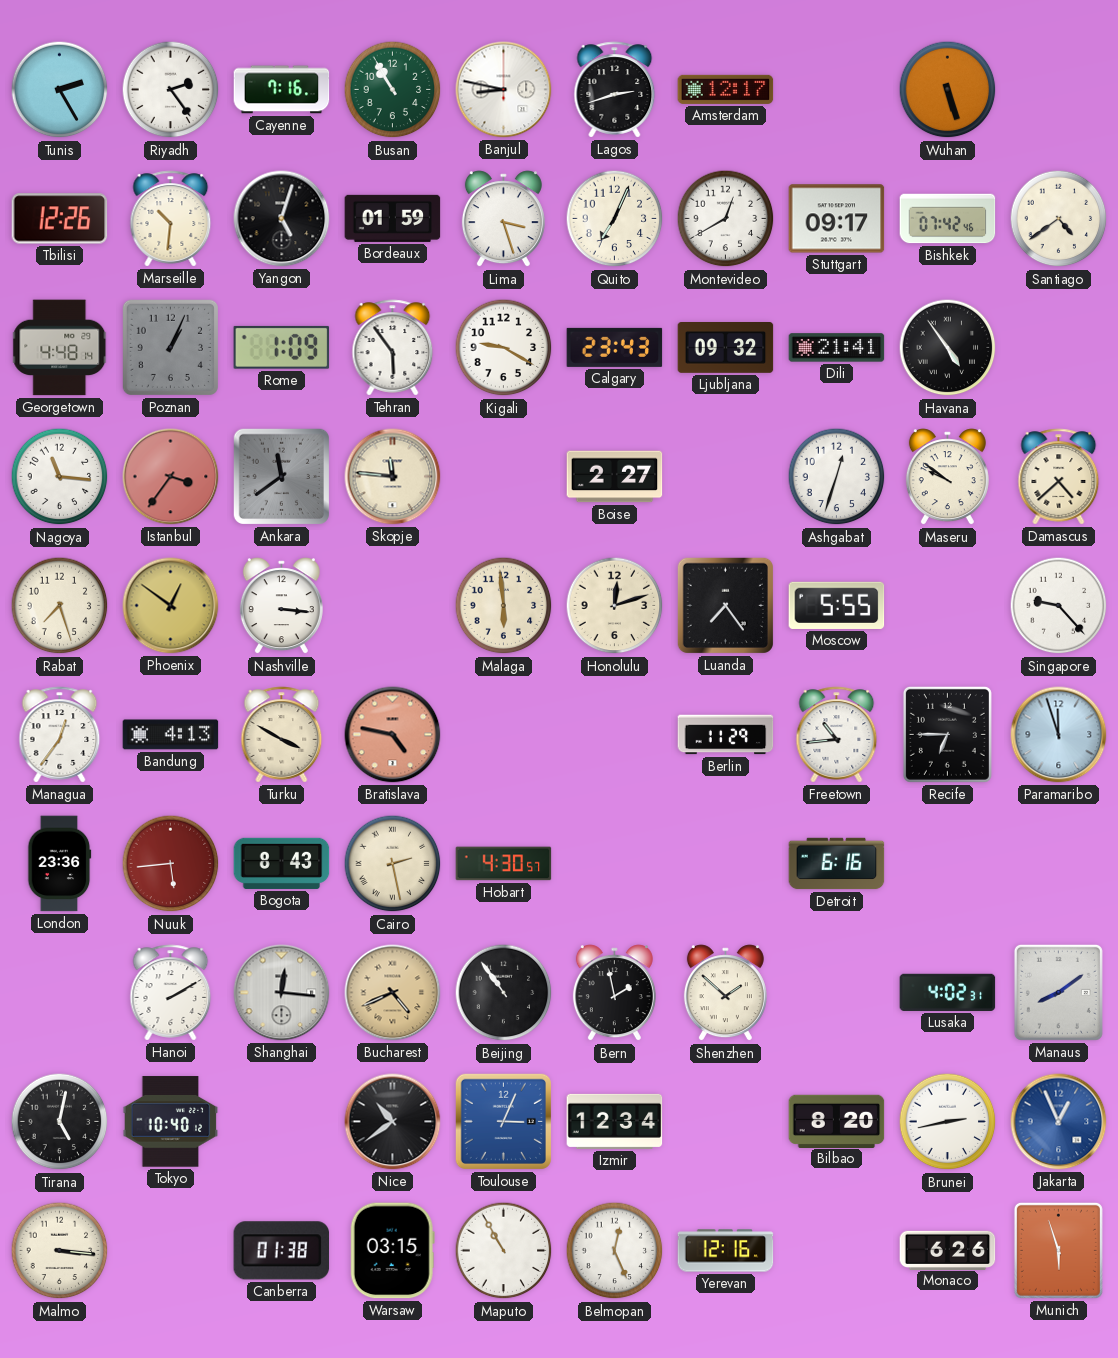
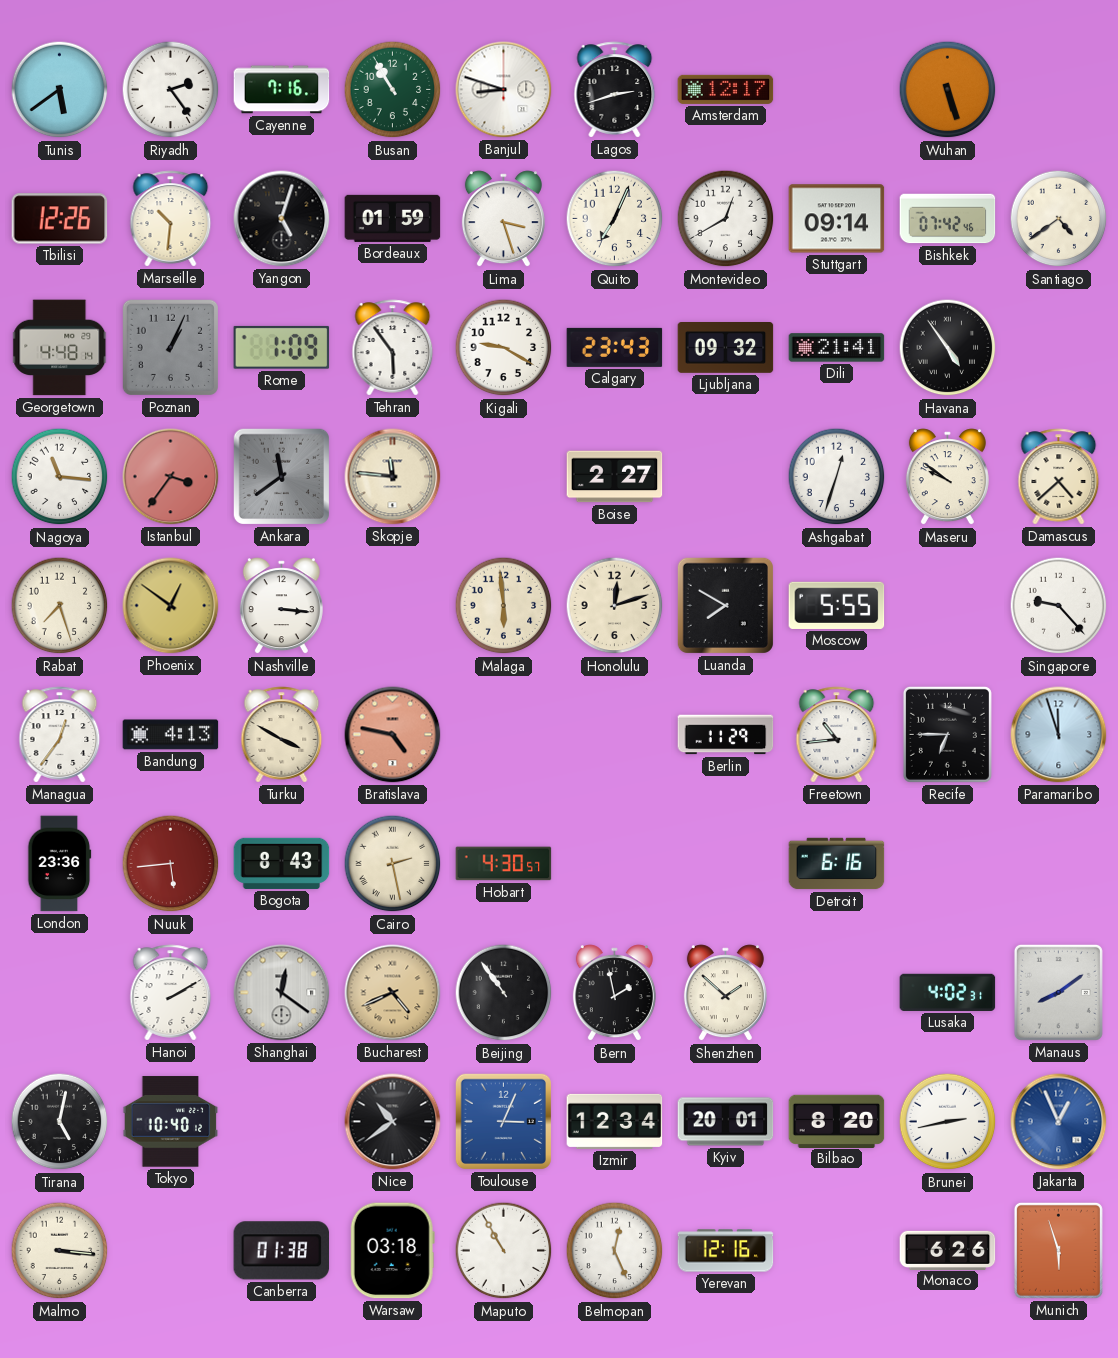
Tunis: 2:25 -> 5:39 (60, 90)
Banjul: 8:47 -> 8:48 (504, 90)
Stuttgart: 09:17 -> 09:14 (837, 219)
Luanda: 7:24 -> 7:50 (725, 605)
Shanghai: 12:16 -> 12:21 (282, 993)
Kyiv: none -> 20:01 (726, 1122)
Warsaw: 03:15 -> 03:18 (392, 1251)
